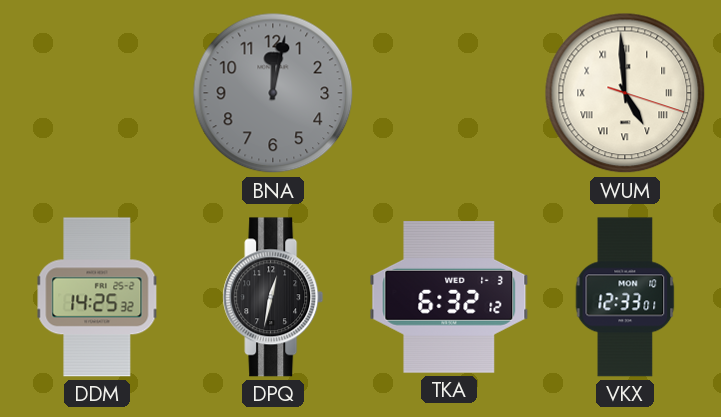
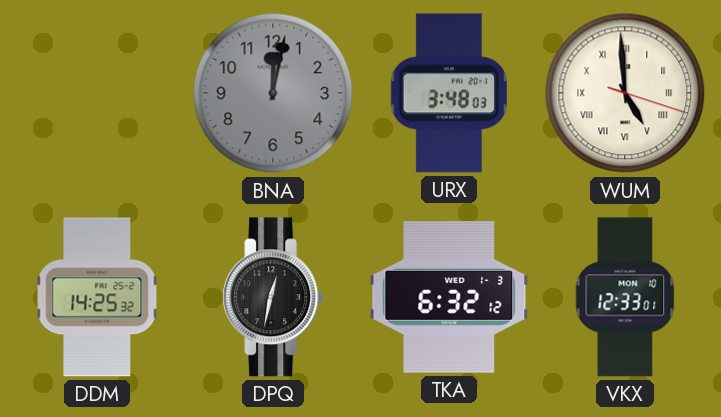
URX: none -> 3:48 (449, 93)
